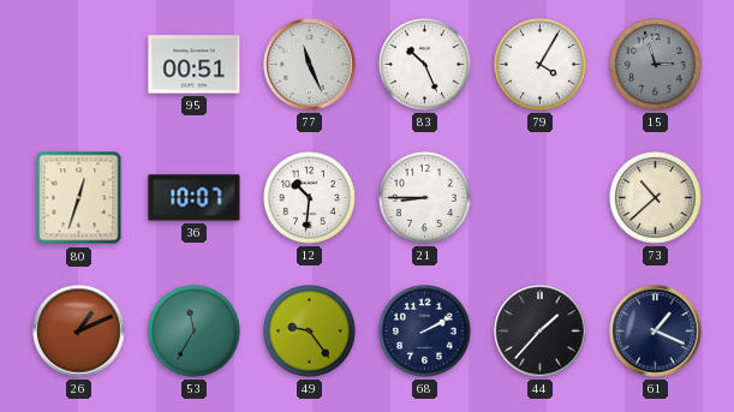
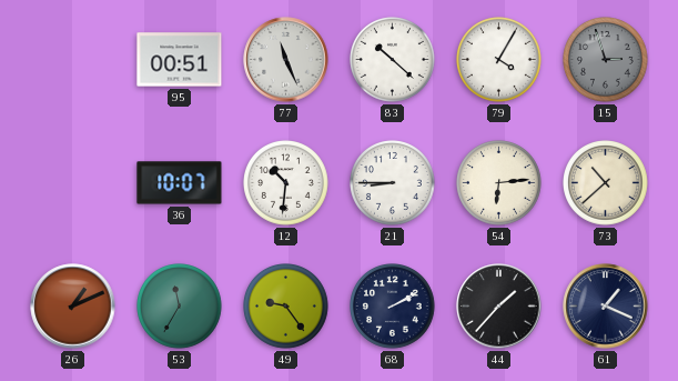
83: 10:26 -> 10:22 (393, 60)
80: 12:33 -> none (79, 198)
54: none -> 6:14 (499, 183)
